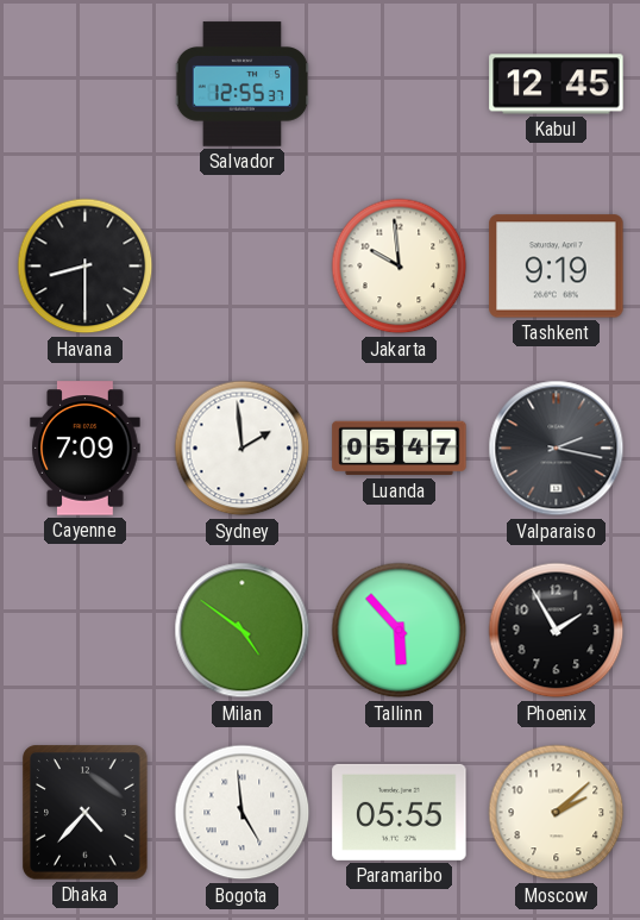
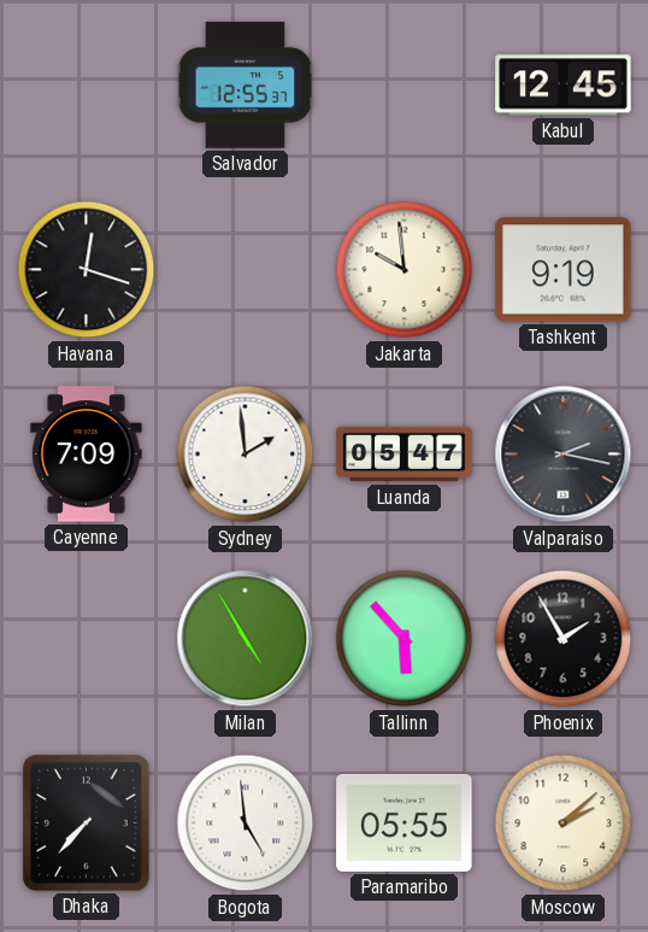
Havana: 8:30 -> 12:18 (87, 270)
Milan: 4:51 -> 4:55 (246, 639)
Dhaka: 4:37 -> 7:37 (87, 823)
